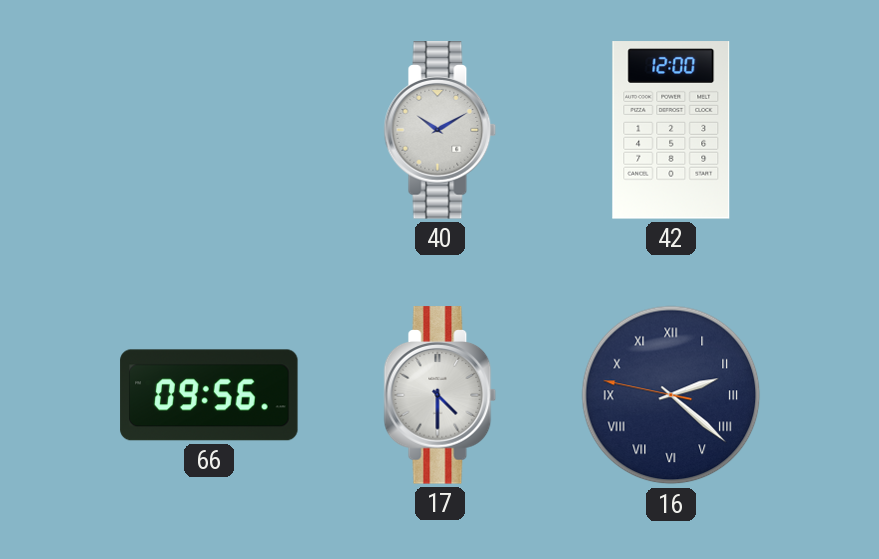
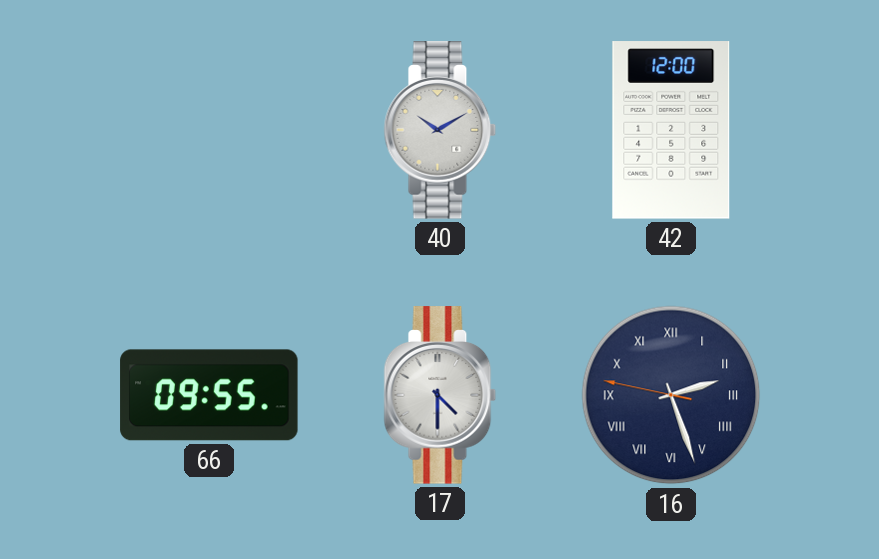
66: 09:56 -> 09:55 (209, 395)
16: 2:21 -> 2:26 (671, 395)
